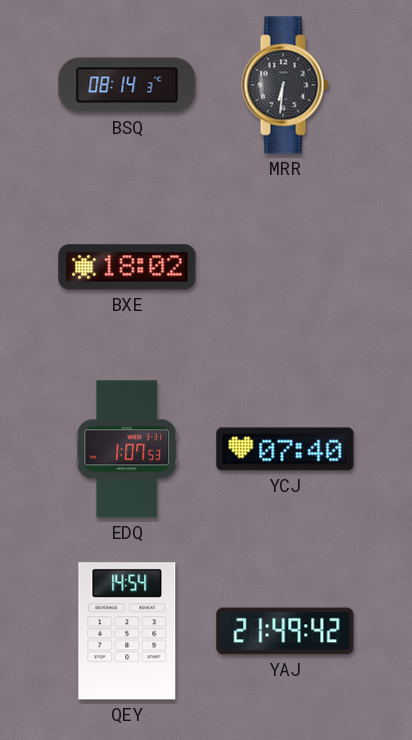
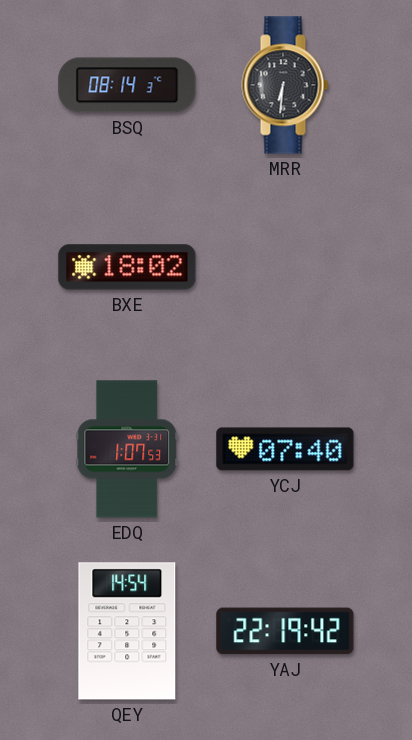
YAJ: 21:49 -> 22:19 (285, 631)
